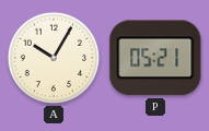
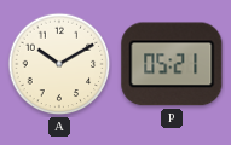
A: 10:05 -> 10:10 (59, 64)
